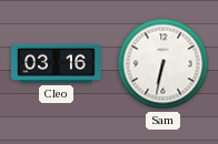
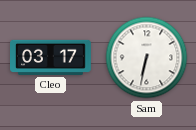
Cleo: 03:16 -> 03:17 (51, 57)
